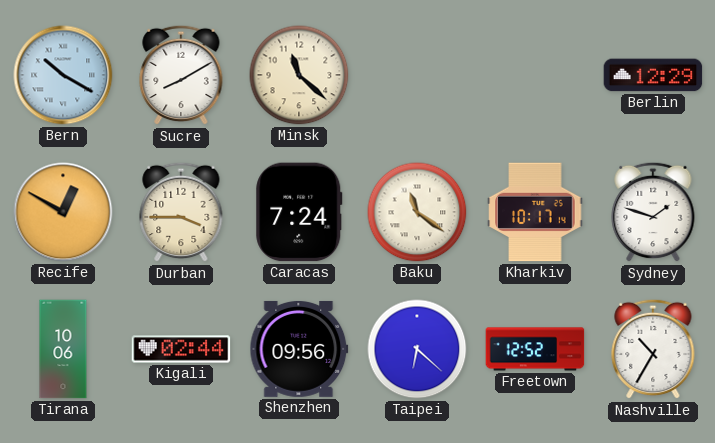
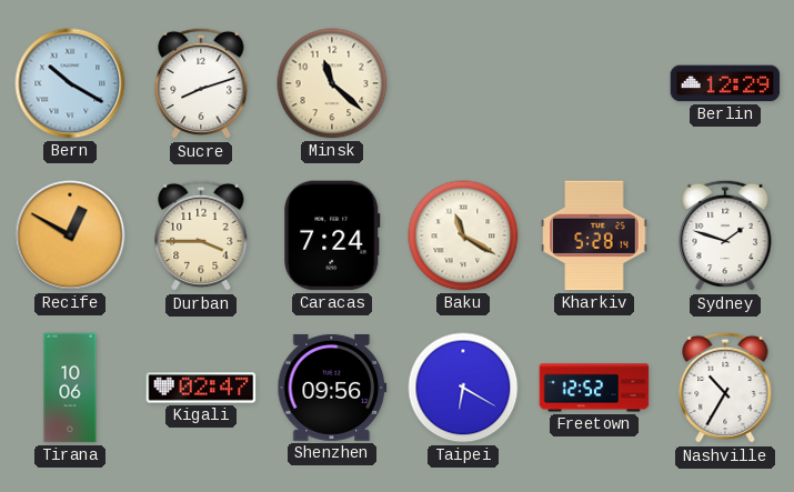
Sucre: 8:10 -> 8:12 (201, 83)
Baku: 11:21 -> 11:20 (463, 235)
Kharkiv: 10:17 -> 5:28 (594, 235)
Kigali: 02:44 -> 02:47 (201, 388)
Taipei: 6:22 -> 6:20 (463, 388)
